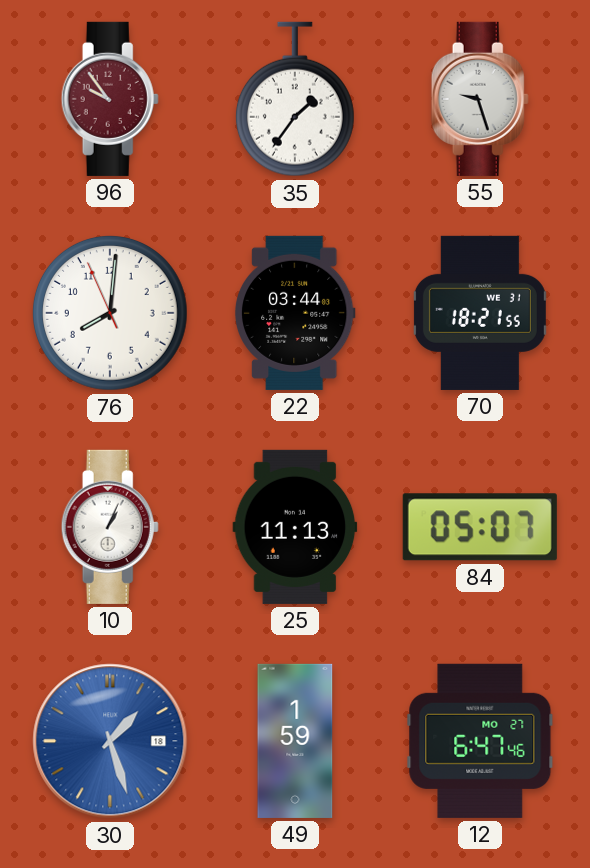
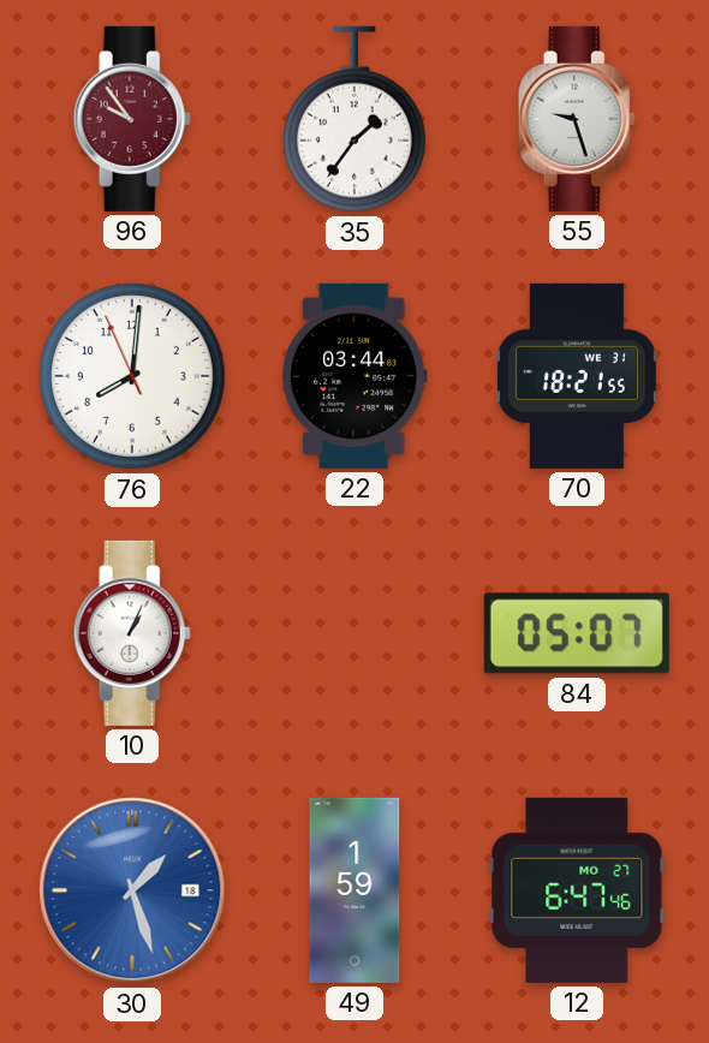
25: 11:13 -> none (295, 527)
